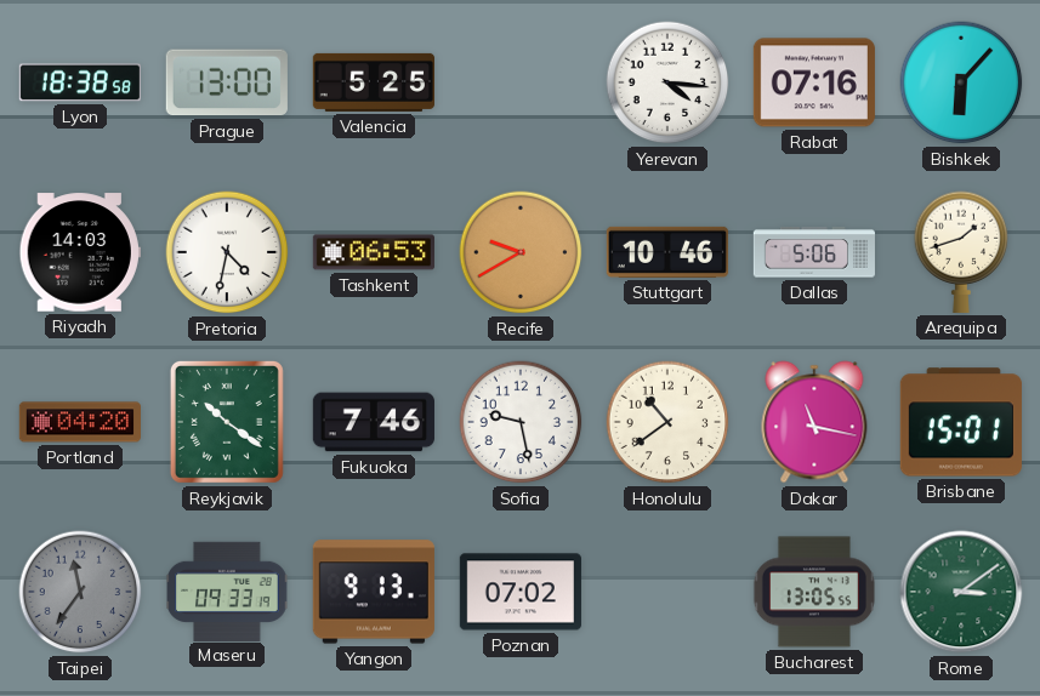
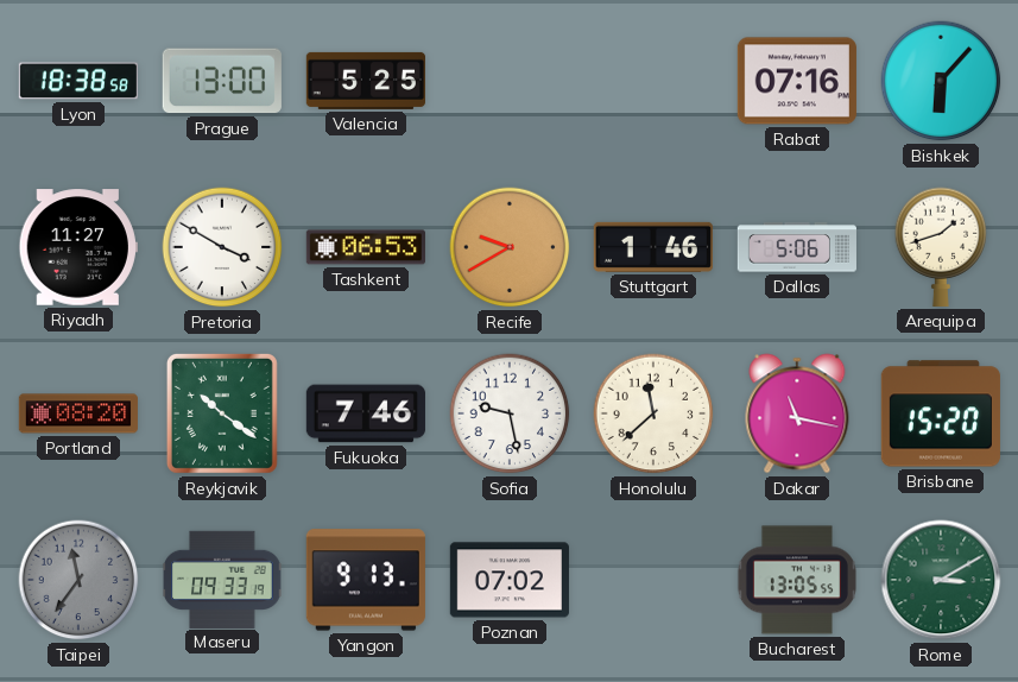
Yerevan: 4:16 -> none (667, 82)
Riyadh: 14:03 -> 11:27 (78, 247)
Pretoria: 4:32 -> 3:50 (222, 247)
Stuttgart: 10:46 -> 1:46 (653, 247)
Portland: 04:20 -> 08:20 (78, 413)
Honolulu: 10:39 -> 11:38 (653, 413)
Brisbane: 15:01 -> 15:20 (941, 413)
Rome: 3:09 -> 3:10 (941, 580)
